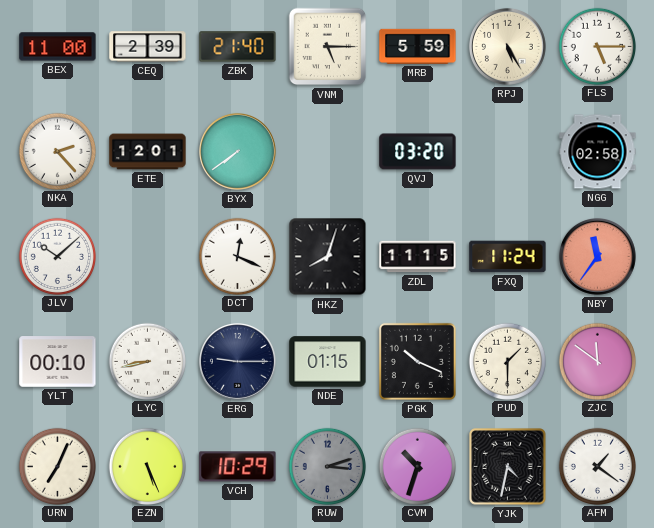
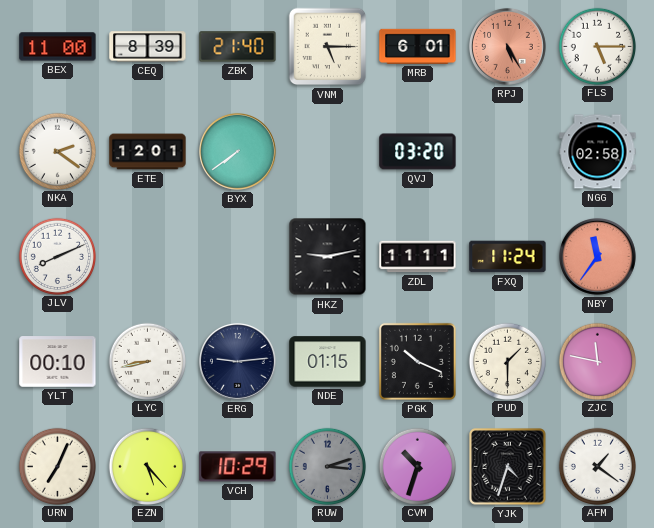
CEQ: 2:39 -> 8:39 (148, 47)
MRB: 5:59 -> 6:01 (418, 46)
RPJ dial: cream -> salmon (507, 46)
NKA: 2:23 -> 2:21 (57, 151)
JLV: 10:08 -> 8:11 (57, 256)
DCT: 12:19 -> none (237, 256)
HKZ: 8:03 -> 9:13 (328, 257)
ZDL: 11:15 -> 11:11 (418, 257)
ERG: 9:15 -> 9:14 (237, 361)
ZJC: 11:51 -> 11:47 (597, 361)
EZN: 5:26 -> 5:23 (147, 466)
YJK: 4:32 -> 4:33 (508, 467)
